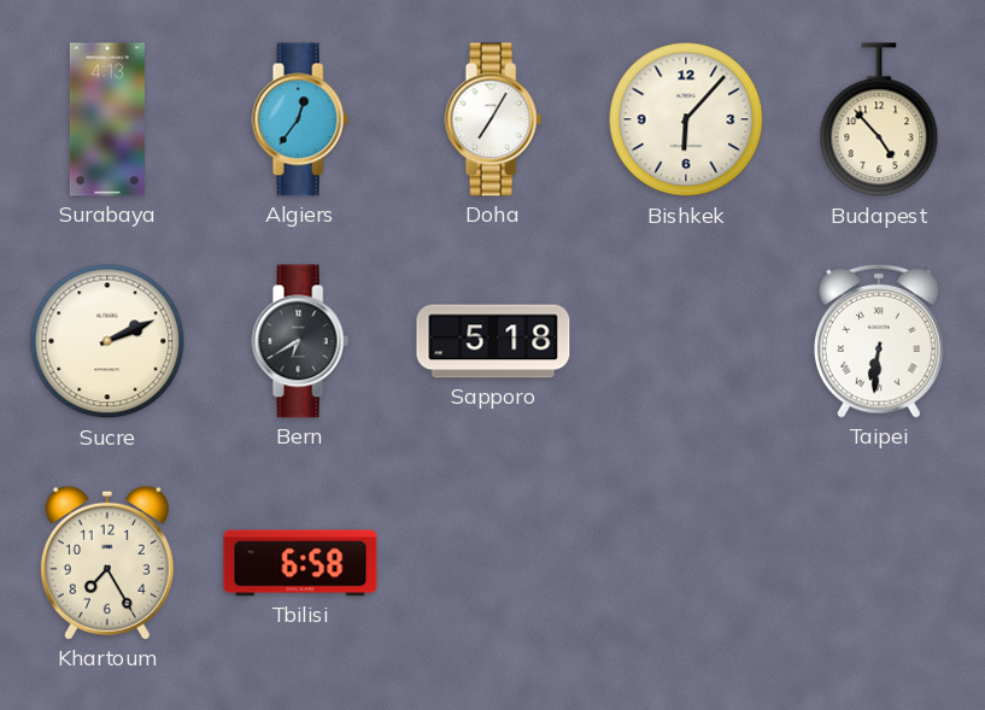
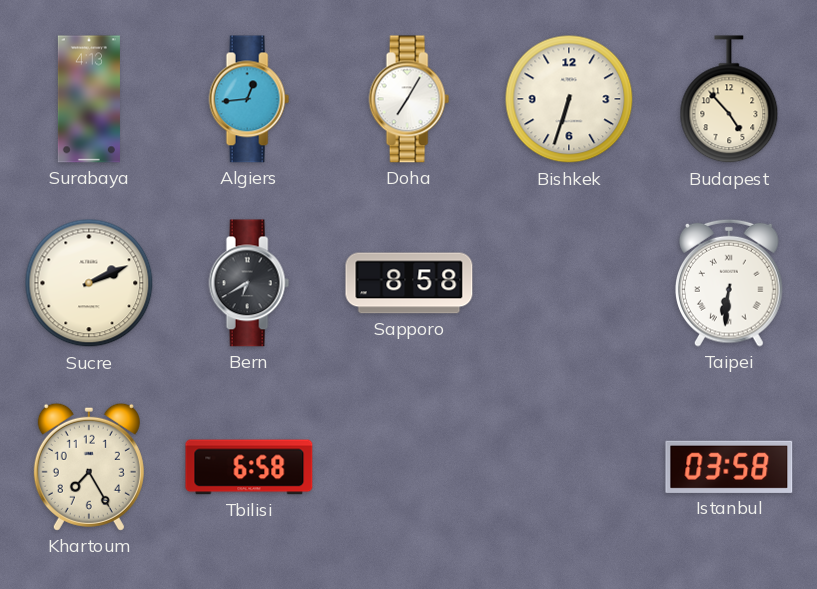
Algiers: 12:36 -> 12:44 (249, 99)
Bishkek: 6:07 -> 6:33 (569, 99)
Sapporo: 5:18 -> 8:58 (409, 283)
Istanbul: none -> 03:58 (729, 467)
